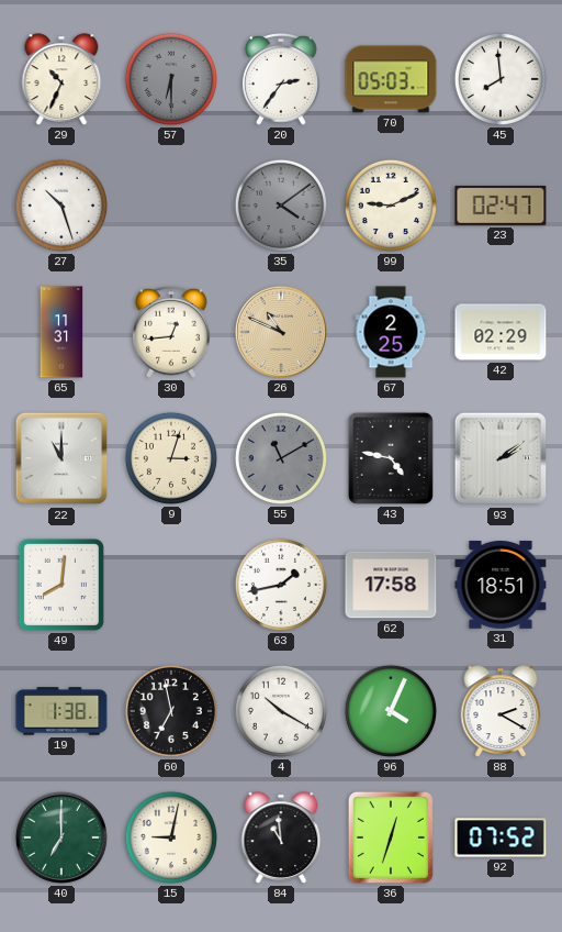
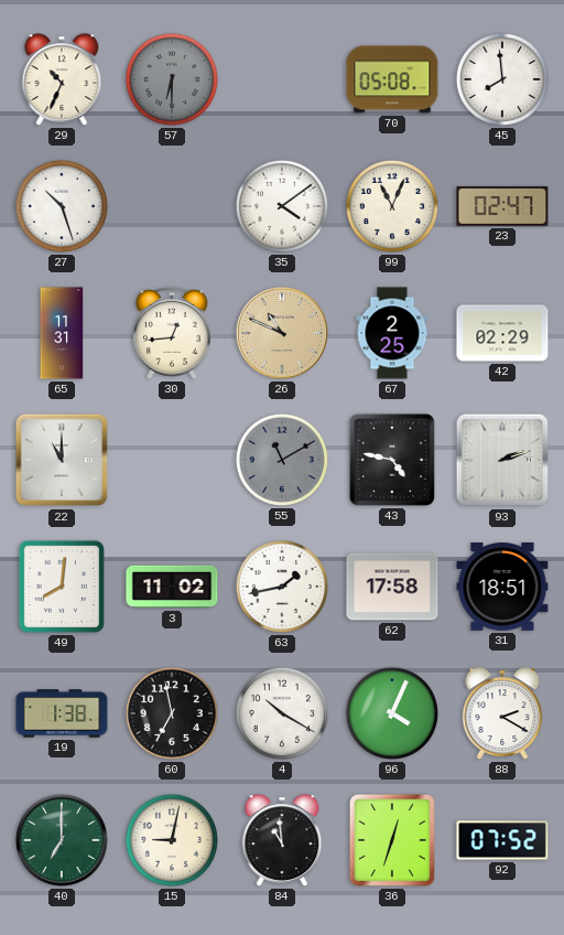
20: 2:36 -> none (281, 79)
70: 05:03 -> 05:08 (392, 79)
35 dial: grey -> white (282, 206)
99: 9:11 -> 11:04 (392, 206)
9: 3:03 -> none (171, 458)
93: 2:09 -> 2:12 (502, 460)
3: none -> 11:02 (172, 587)
